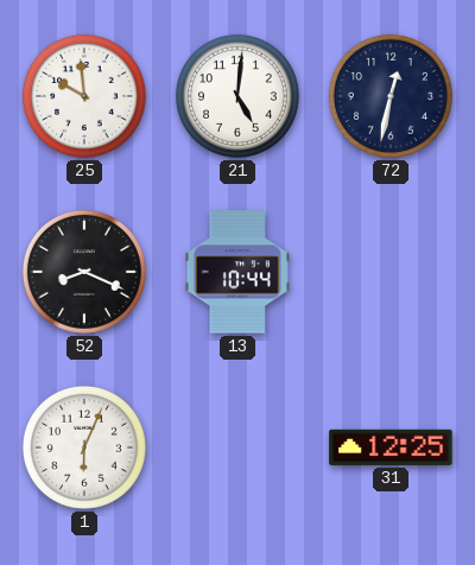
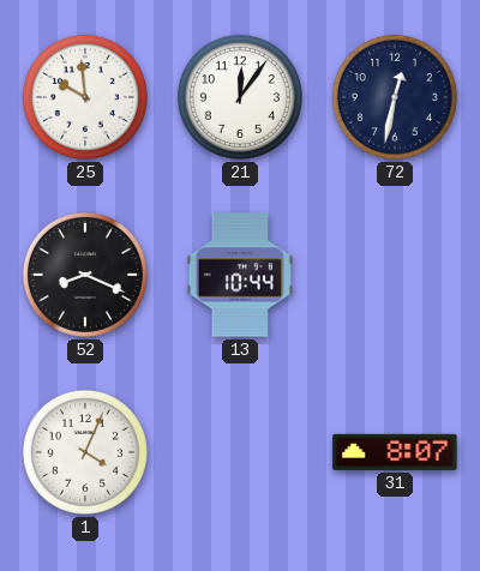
21: 5:01 -> 12:06 (240, 97)
1: 6:04 -> 4:04 (85, 452)
31: 12:25 -> 8:07 (395, 452)
